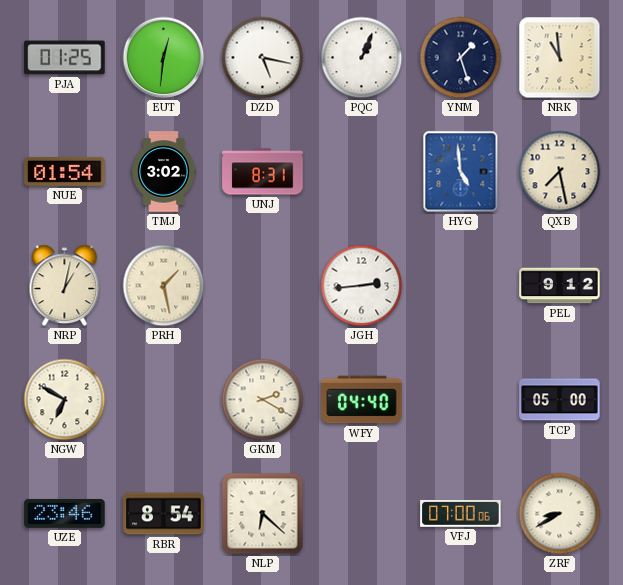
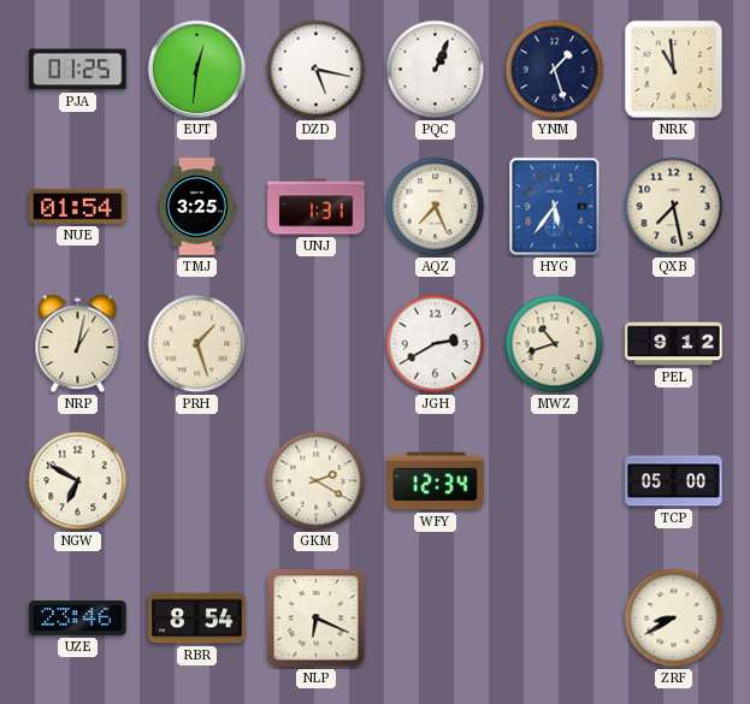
TMJ: 3:02 -> 3:25 (197, 207)
UNJ: 8:31 -> 1:31 (317, 207)
AQZ: none -> 7:26 (436, 207)
HYG: 4:59 -> 5:36 (555, 207)
PRH: 1:28 -> 1:27 (197, 344)
JGH: 2:44 -> 2:40 (436, 344)
MWZ: none -> 10:42 (555, 344)
WFY: 04:40 -> 12:34 (436, 481)
NLP: 6:22 -> 6:19 (317, 619)
VFJ: 07:00 -> none (461, 513)
